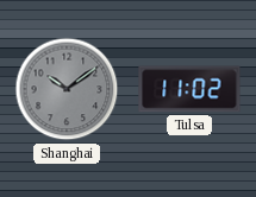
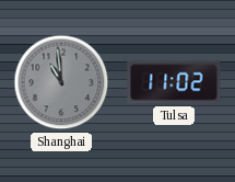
Shanghai: 10:09 -> 10:59 (61, 82)
